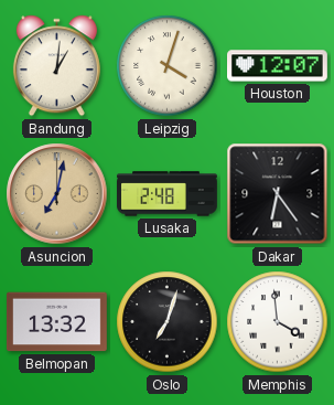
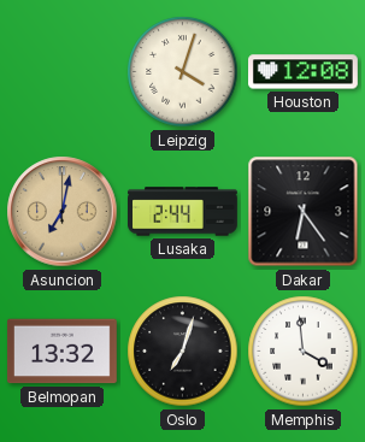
Bandung: 1:01 -> none (56, 66)
Houston: 12:07 -> 12:08 (304, 72)
Lusaka: 2:48 -> 2:44 (183, 212)
